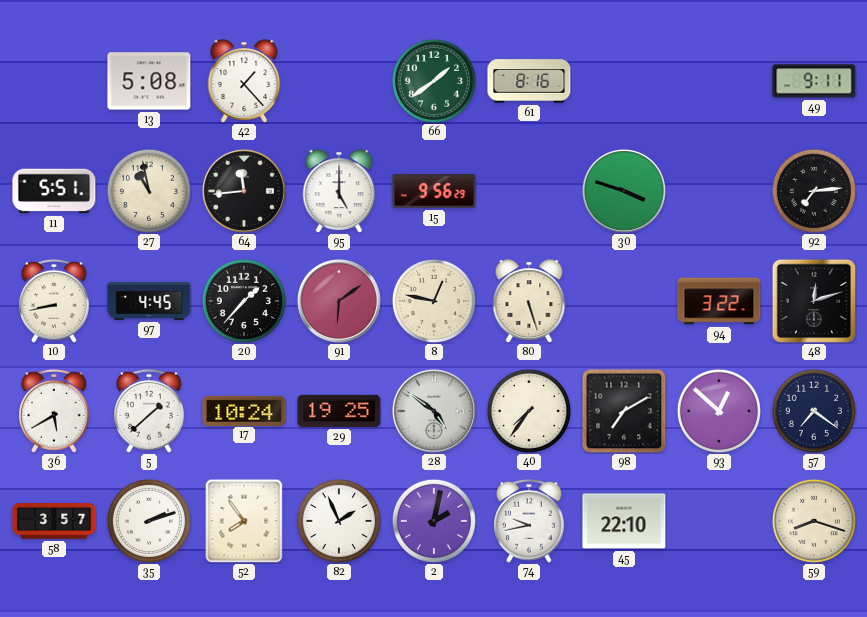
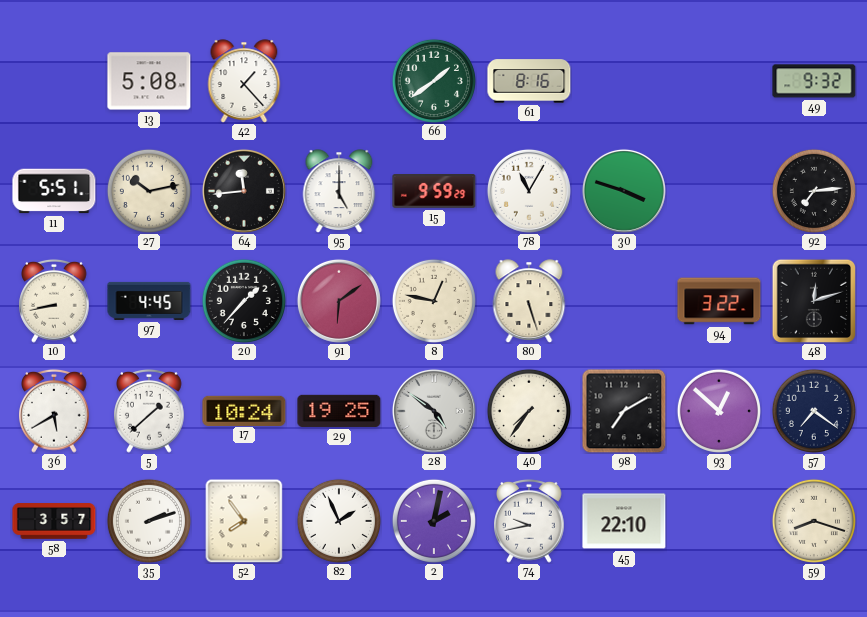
49: 9:11 -> 9:32 (814, 81)
27: 10:58 -> 10:13 (149, 191)
15: 9:56 -> 9:59 (434, 192)
78: none -> 11:05 (529, 191)
